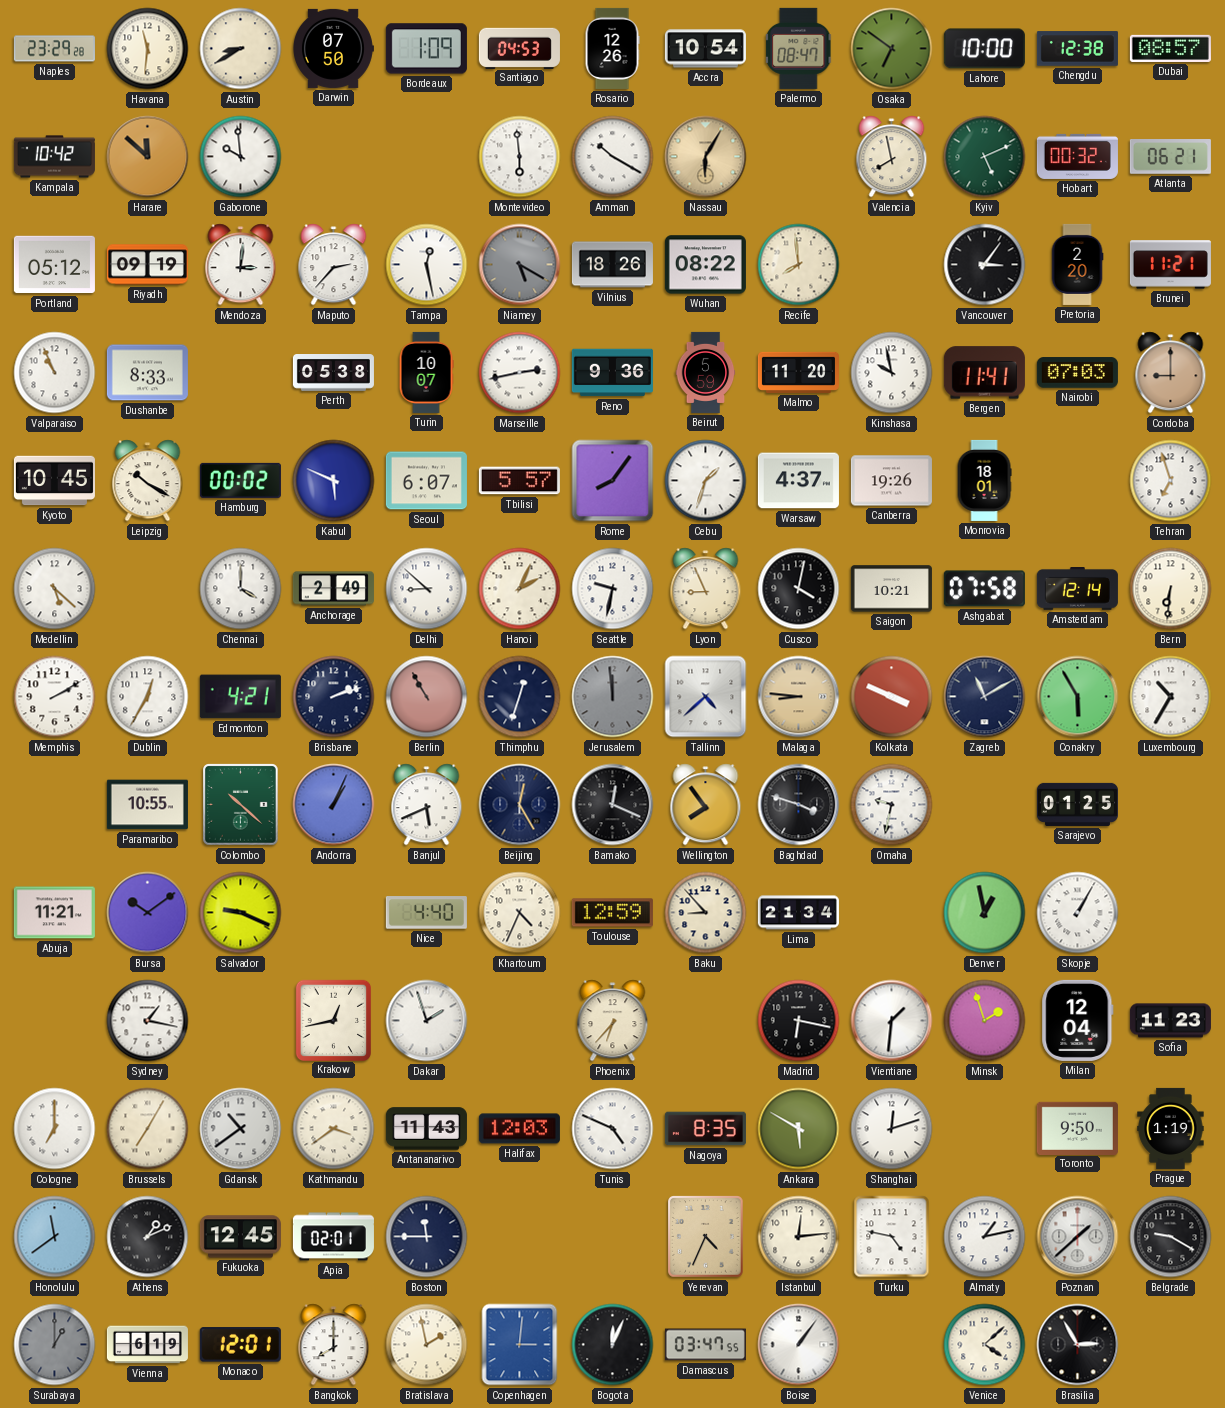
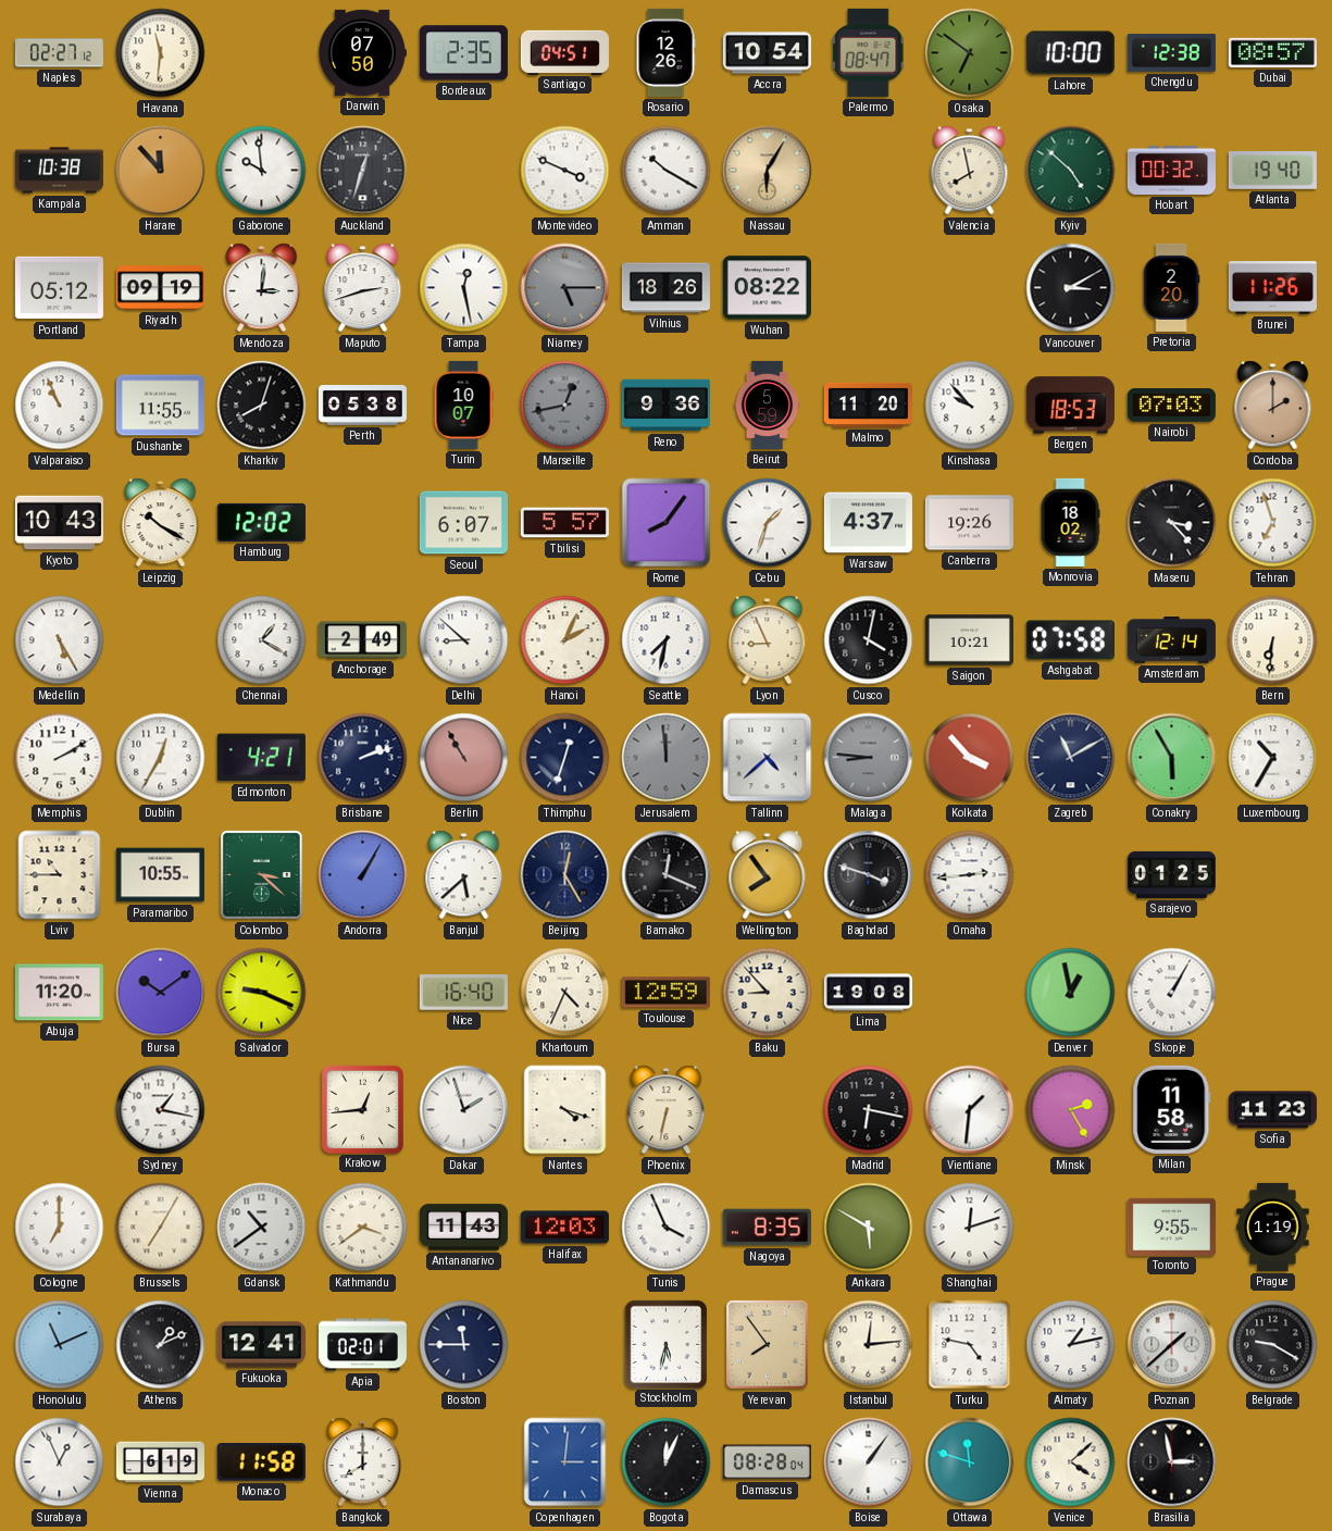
Naples: 23:29 -> 02:27 (59, 53)
Austin: 8:40 -> none (241, 49)
Bordeaux: 1:09 -> 2:35 (463, 53)
Santiago: 04:53 -> 04:51 (564, 52)
Kampala: 10:42 -> 10:38 (59, 171)
Harare: 11:52 -> 11:53 (161, 171)
Auckland: none -> 12:33 (363, 171)
Montevideo: 5:59 -> 3:49 (565, 171)
Kyiv: 5:11 -> 4:52 (1071, 171)
Atlanta: 06:21 -> 19:40 (1272, 171)
Maputo: 2:37 -> 2:42 (363, 288)
Niamey: 5:20 -> 5:15 (565, 288)
Recife: 7:59 -> none (799, 265)
Vancouver: 3:06 -> 3:10 (1071, 288)
Brunei: 11:21 -> 11:26 (1272, 288)
Dushanbe: 8:33 -> 11:55 (160, 406)
Kharkiv: none -> 8:03 (262, 406)
Marseille: 2:43 -> 12:43 (565, 406)
Marseille dial: white -> grey (565, 406)
Kinshasa: 9:58 -> 9:53 (970, 406)
Bergen: 11:41 -> 18:53 (1070, 406)
Cordoba: 9:00 -> 2:00 (1273, 406)
Kyoto: 10:45 -> 10:43 (59, 523)
Hamburg: 00:02 -> 12:02 (261, 522)
Kabul: 5:49 -> none (334, 481)
Monrovia: 18:01 -> 18:02 (1070, 522)
Maseru: none -> 3:23 (1172, 523)
Medellin: 5:22 -> 5:25 (60, 640)
Chennai: 4:00 -> 1:20 (262, 640)
Seattle: 9:32 -> 7:32 (667, 640)
Malaga dial: champagne -> grey (869, 758)
Kolkata: 3:49 -> 3:53 (970, 758)
Lviv: none -> 10:45 (60, 875)
Colombo: 10:22 -> 3:22 (262, 875)
Andorra: 1:04 -> 1:05 (363, 875)
Banjul: 5:41 -> 5:38 (464, 875)
Omaha: 9:32 -> 2:44 (970, 875)
Abuja: 11:21 -> 11:20 (59, 993)
Nice: 4:40 -> 16:40 (463, 993)
Lima: 21:34 -> 19:08 (868, 993)
Krakow: 12:43 -> 12:44 (362, 1109)
Nantes: none -> 4:18 (565, 1110)
Phoenix: 6:37 -> 6:32 (667, 1110)
Minsk: 1:57 -> 2:25 (1071, 1110)
Milan: 12:04 -> 11:58 (1172, 1109)
Tunis: 4:49 -> 3:56 (667, 1228)
Toronto: 9:50 -> 9:55 (1171, 1227)
Honolulu: 11:39 -> 11:11 (60, 1345)
Fukuoka: 12:45 -> 12:41 (261, 1345)
Stockholm: none -> 5:32 (665, 1344)
Yerevan: 4:34 -> 7:54 (768, 1345)
Surabaya: 1:00 -> 12:56 (60, 1462)
Surabaya dial: grey -> white (60, 1462)
Monaco: 12:01 -> 11:58 (261, 1462)
Bratislava: 1:58 -> none (427, 1345)
Damascus: 03:47 -> 08:28 (767, 1462)
Ottawa: none -> 11:48 (970, 1462)
Brasilia: 2:55 -> 2:58 (1172, 1462)
